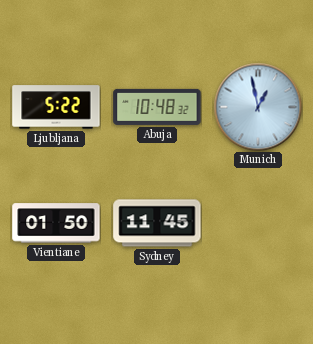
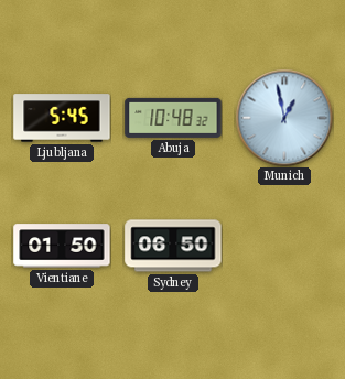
Ljubljana: 5:22 -> 5:45 (62, 118)
Sydney: 11:45 -> 06:50 (173, 246)
